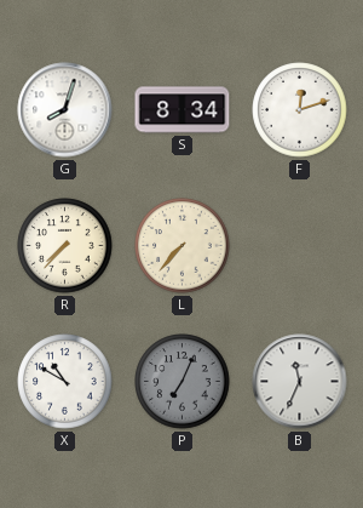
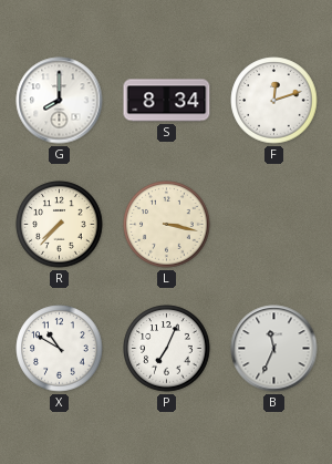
G: 8:03 -> 8:00 (60, 101)
L: 7:37 -> 3:17 (167, 225)
P dial: grey -> white (167, 349)
